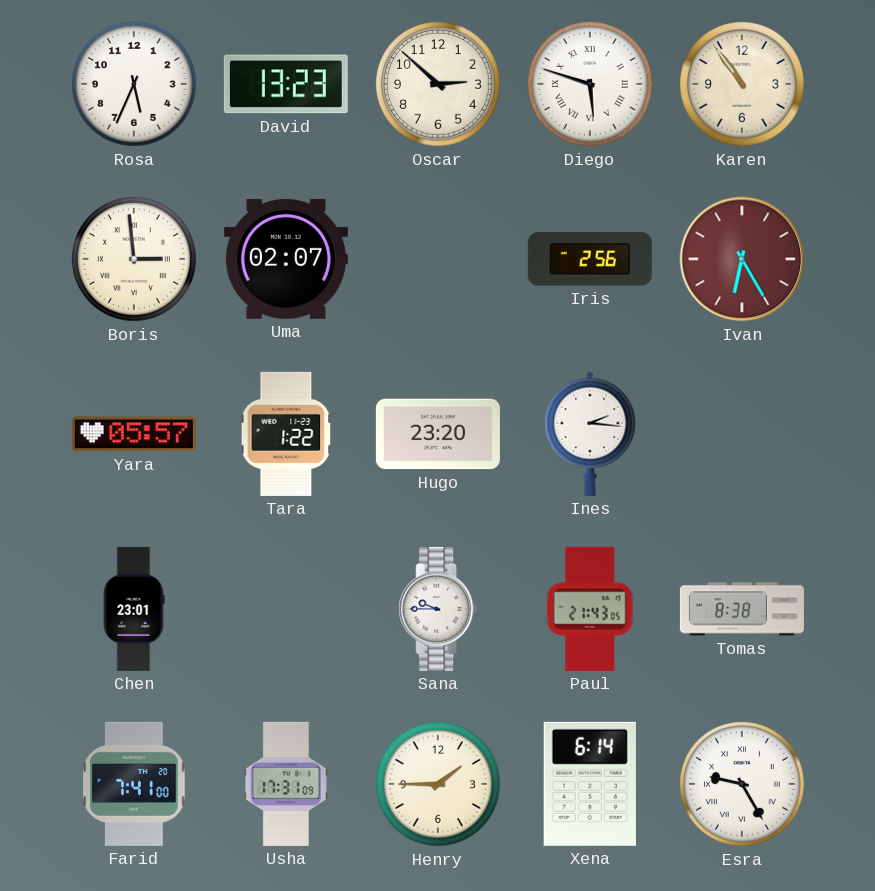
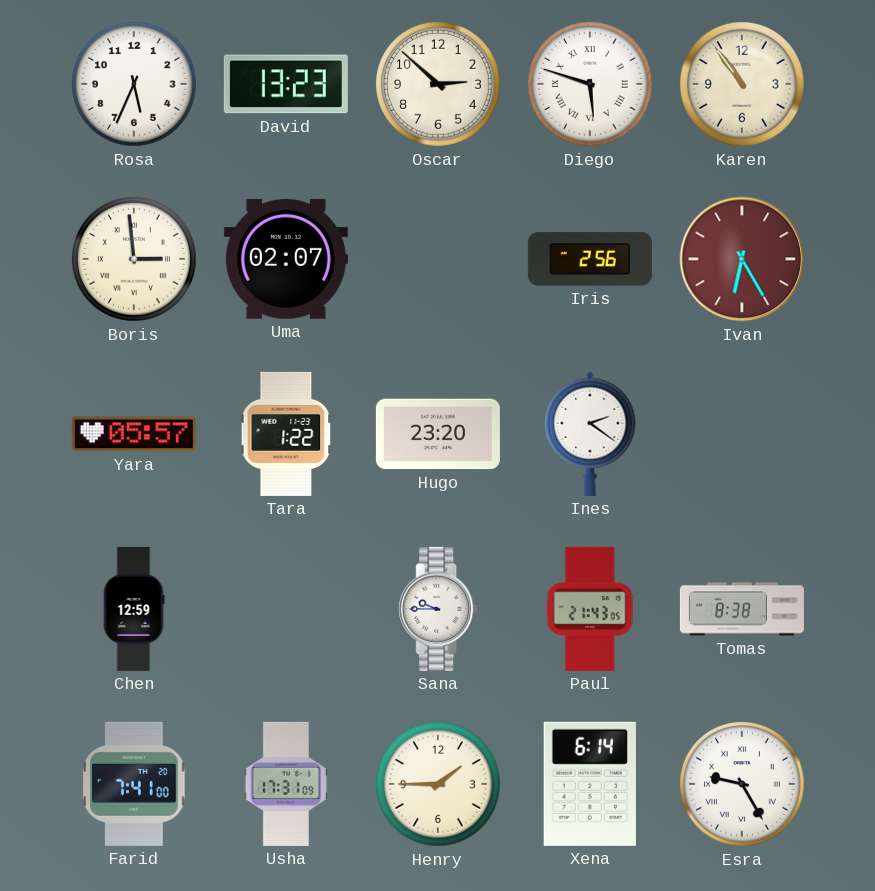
Ines: 2:16 -> 2:21 (590, 434)
Chen: 23:01 -> 12:59 (134, 609)
